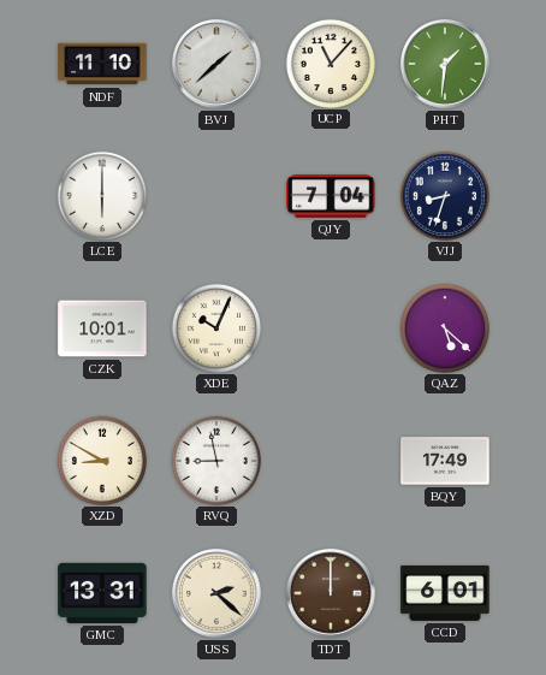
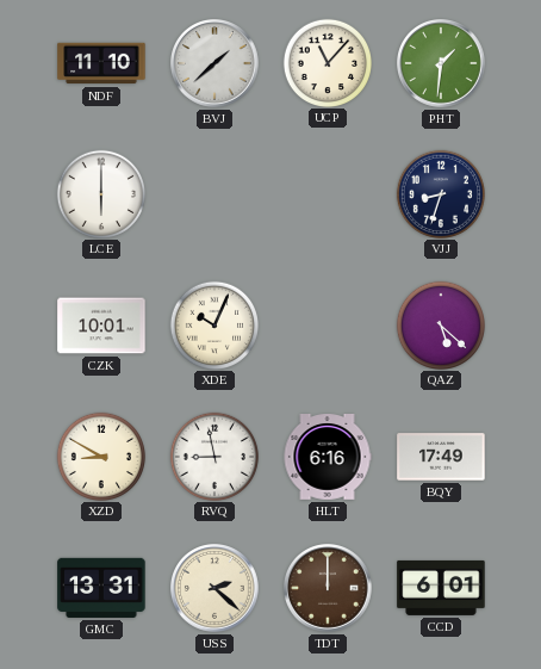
QJY: 7:04 -> none (331, 196)
HLT: none -> 6:16 (328, 458)
